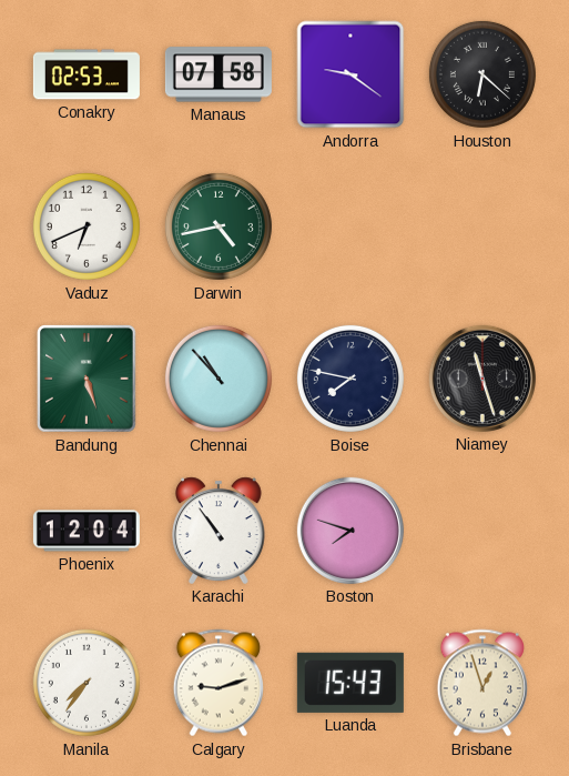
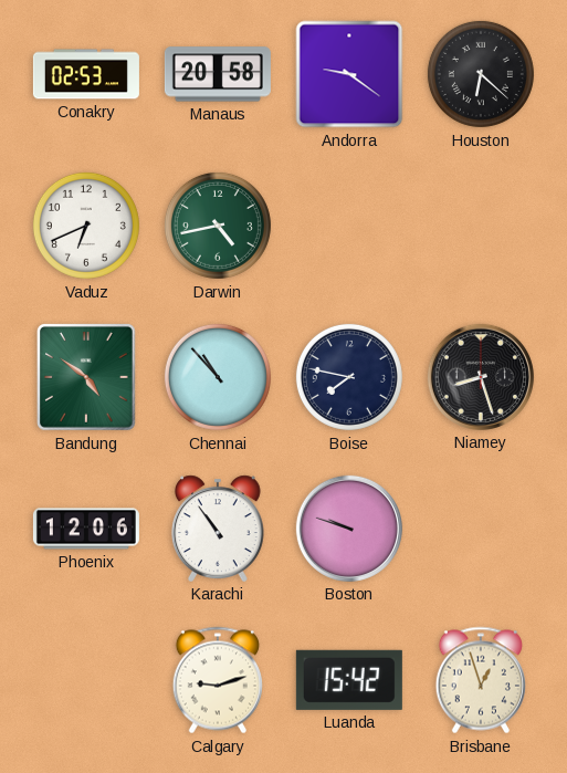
Manaus: 07:58 -> 20:58 (218, 74)
Bandung: 5:27 -> 4:51 (87, 377)
Niamey: 11:27 -> 8:27 (481, 377)
Phoenix: 12:04 -> 12:06 (86, 529)
Boston: 7:48 -> 9:48 (349, 529)
Manila: 7:36 -> none (87, 683)
Luanda: 15:43 -> 15:42 (349, 680)
